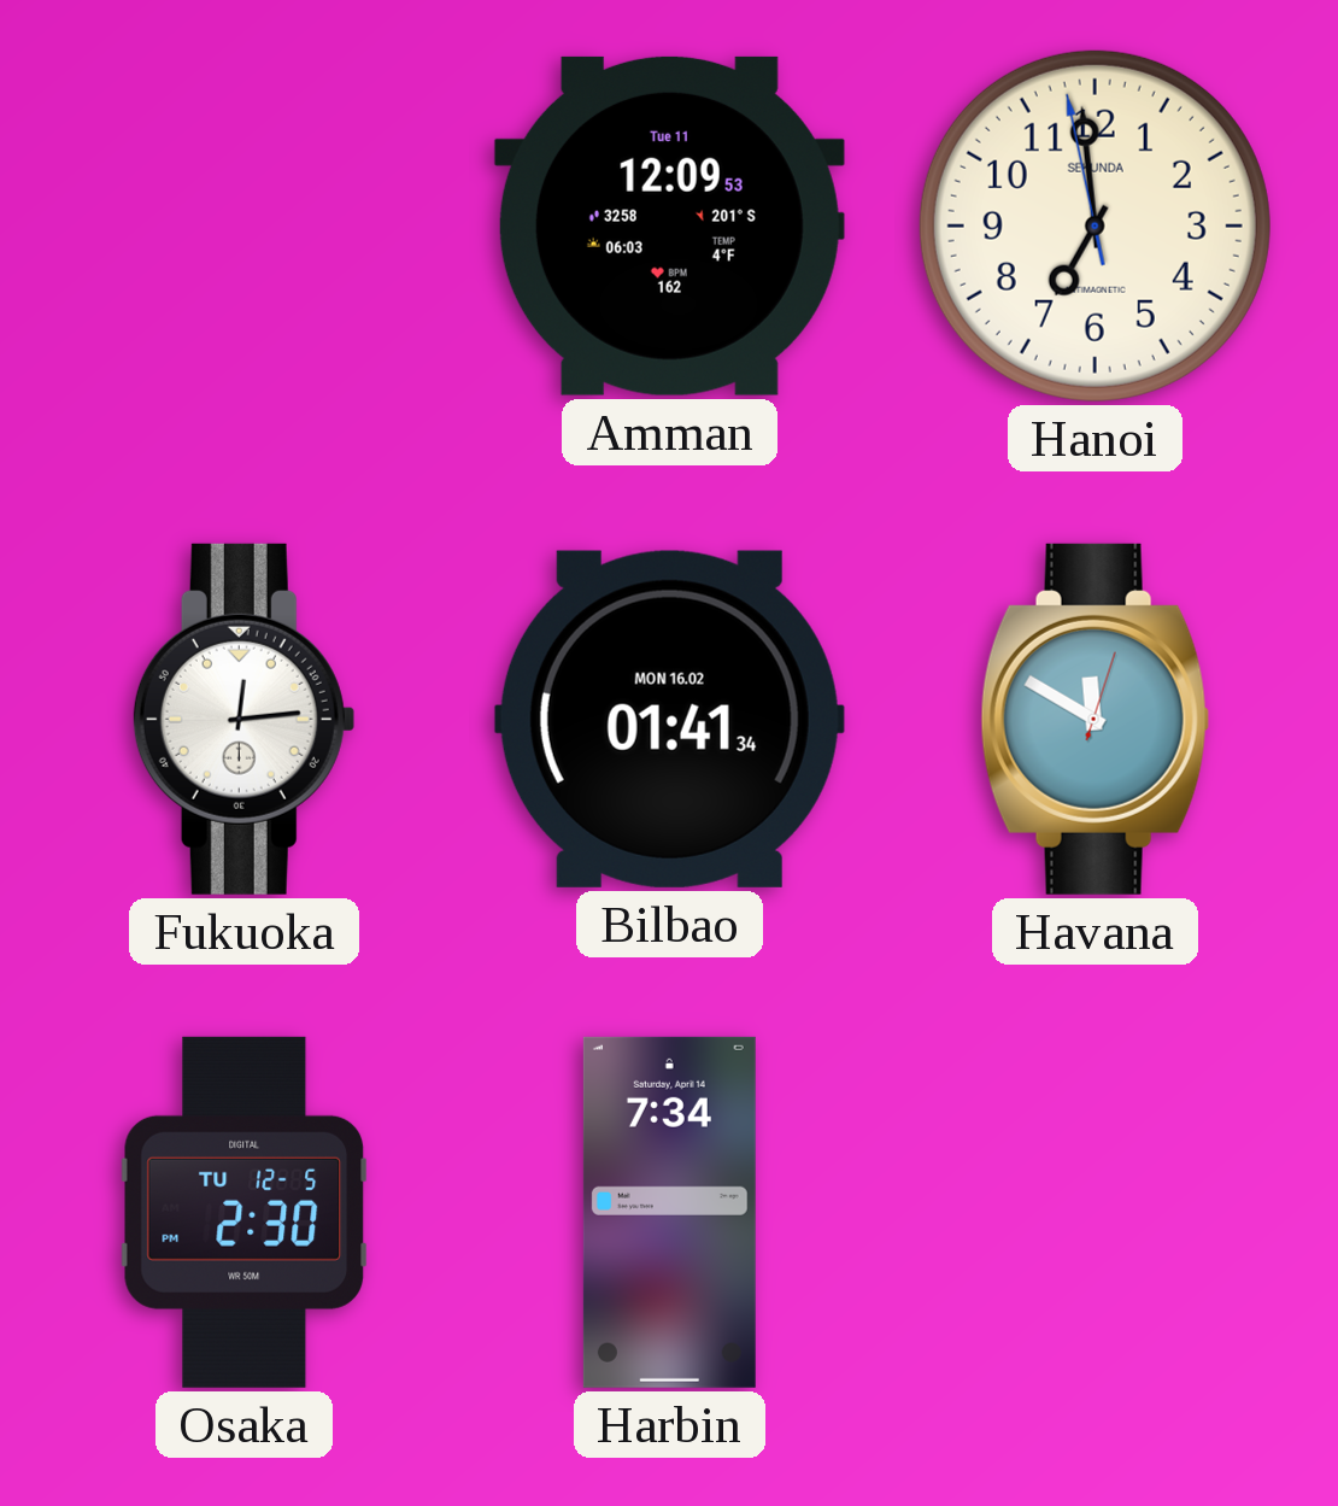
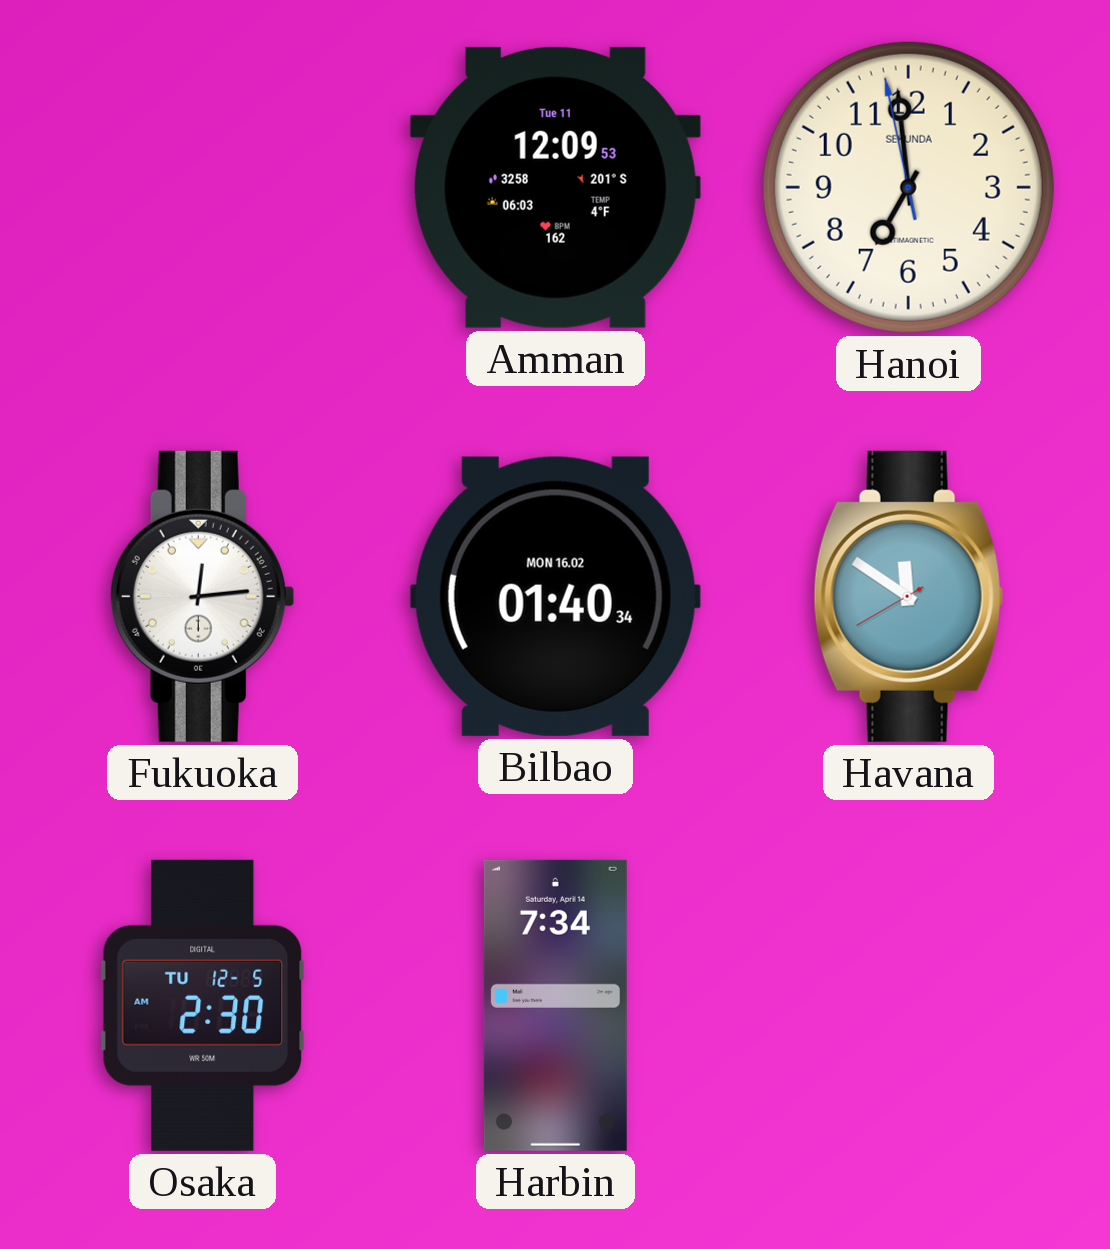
Bilbao: 01:41 -> 01:40 (555, 596)
Havana: 11:50:03 -> 11:50:40 (908, 596)
Osaka: 2:30 PM -> 2:30 AM (203, 1005)
